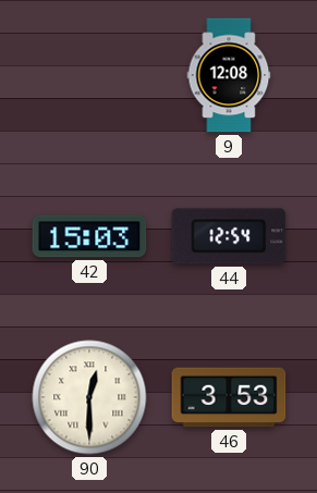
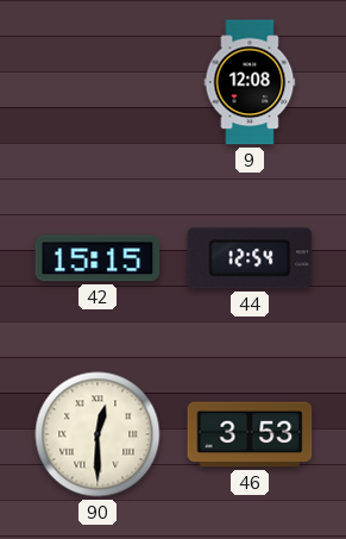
42: 15:03 -> 15:15 (97, 258)
